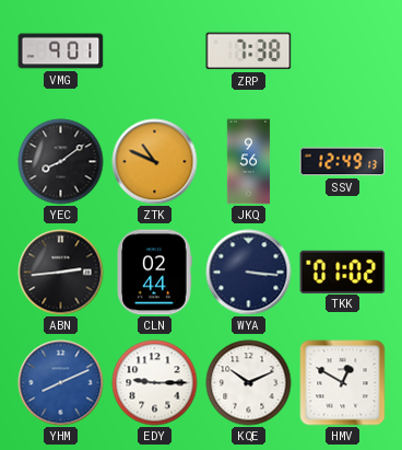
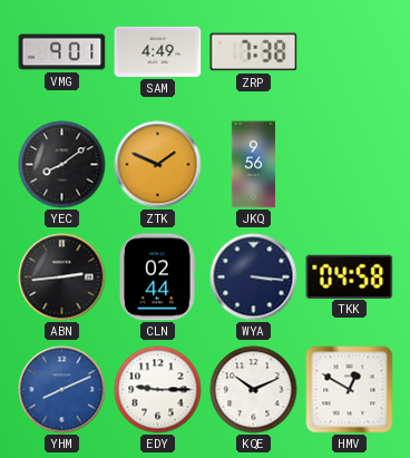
SAM: none -> 4:49 (158, 51)
ZTK: 10:49 -> 1:49 (158, 165)
SSV: 12:49 -> none (343, 162)
TKK: 01:02 -> 04:58 (350, 276)
